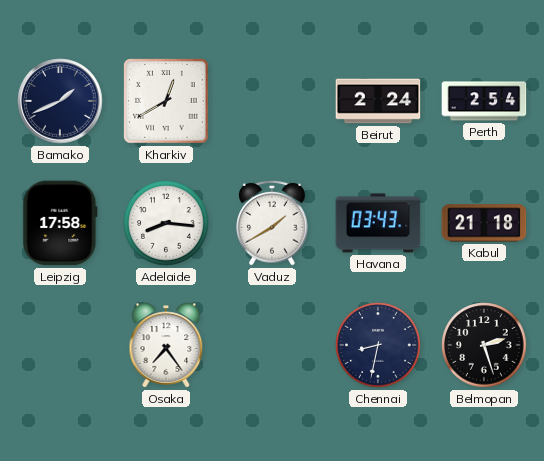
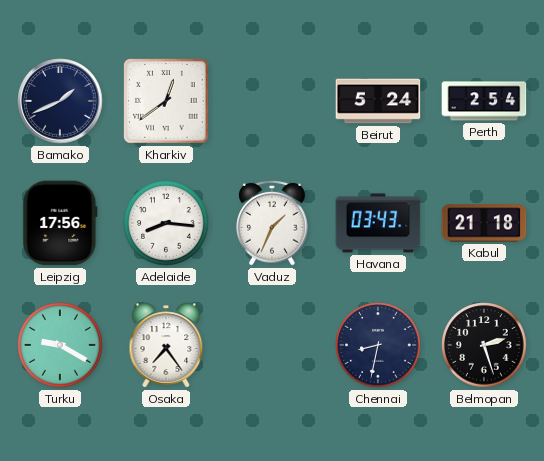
Kharkiv: 12:40 -> 12:39 (166, 101)
Beirut: 2:24 -> 5:24 (378, 101)
Leipzig: 17:58 -> 17:56 (60, 223)
Vaduz: 1:40 -> 1:34 (272, 223)
Turku: none -> 9:20 (60, 345)
